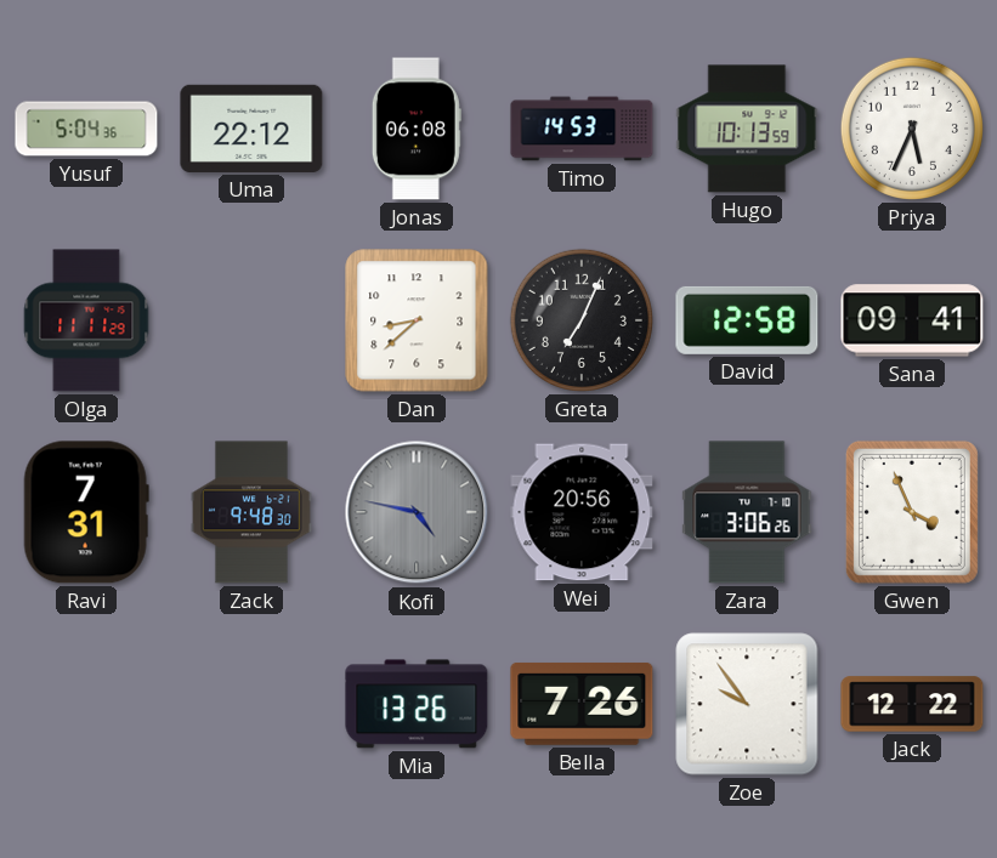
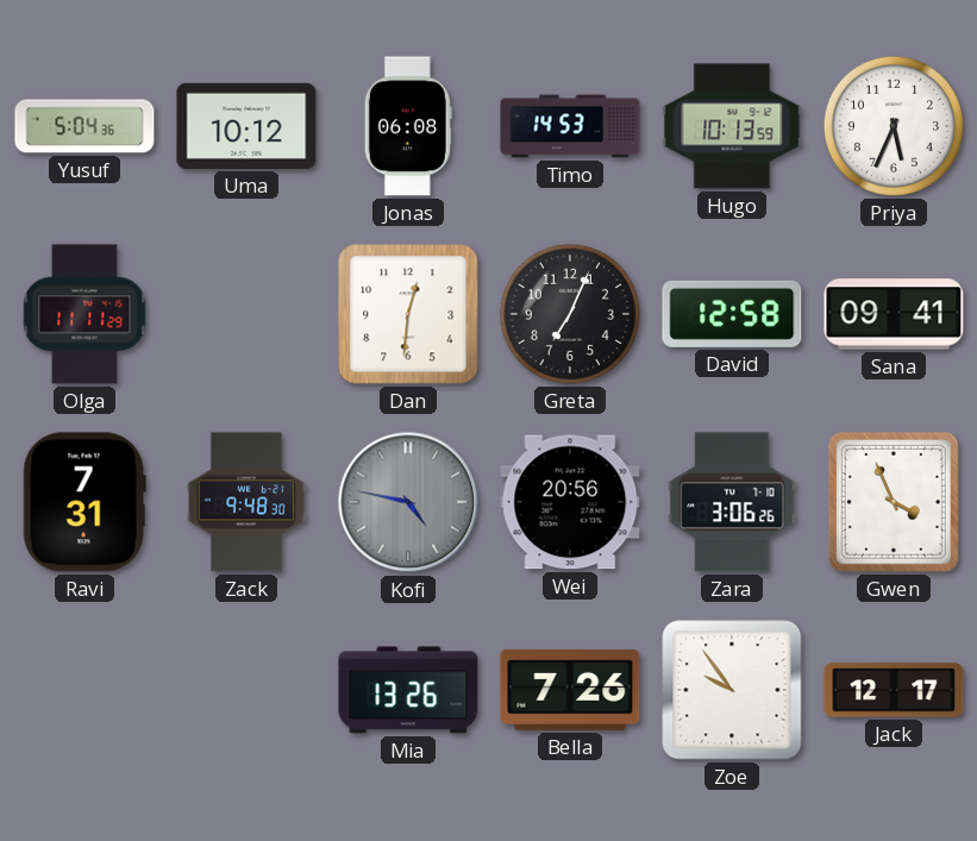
Uma: 22:12 -> 10:12 (246, 126)
Dan: 8:38 -> 12:31 (408, 314)
Jack: 12:22 -> 12:17 (894, 690)
